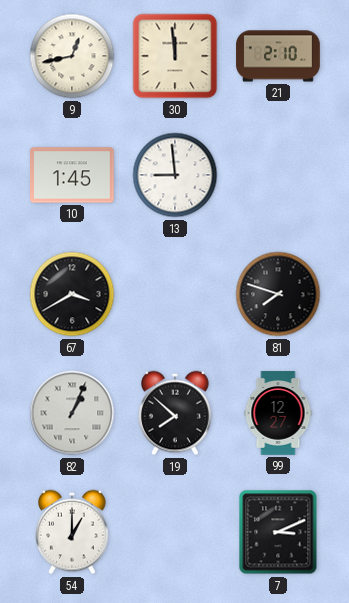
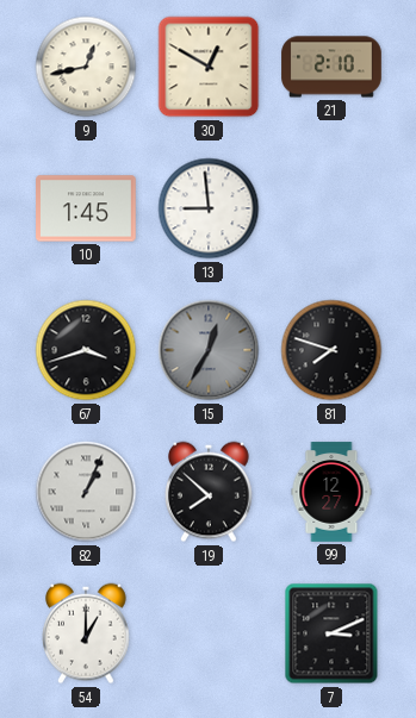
30: 11:59 -> 12:50 (209, 67)
67: 3:40 -> 3:42 (86, 350)
15: none -> 12:35 (209, 350)
